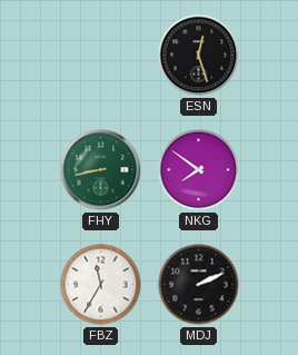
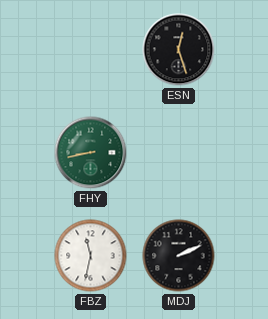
NKG: 7:51 -> none (199, 170)
FBZ: 11:35 -> 11:32 (91, 256)
